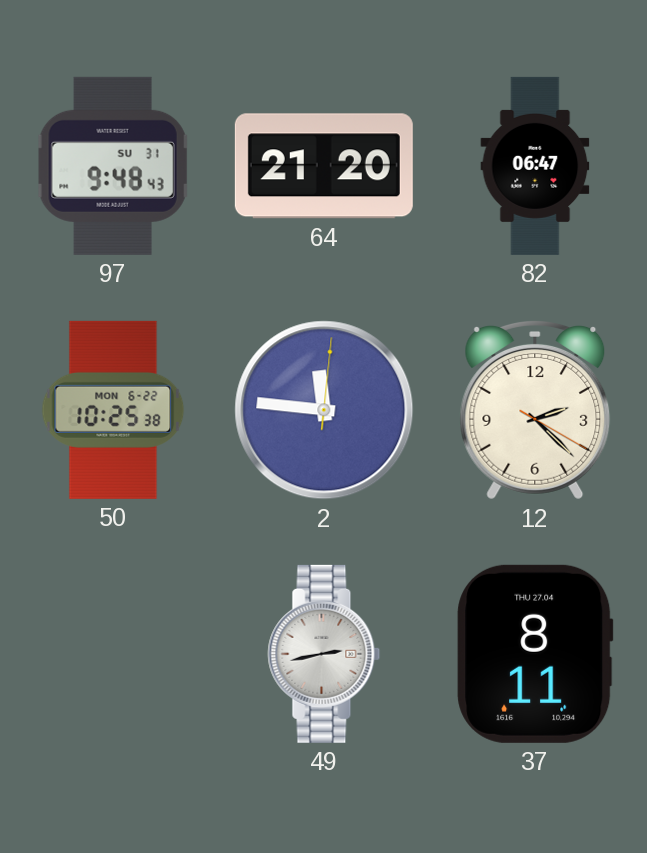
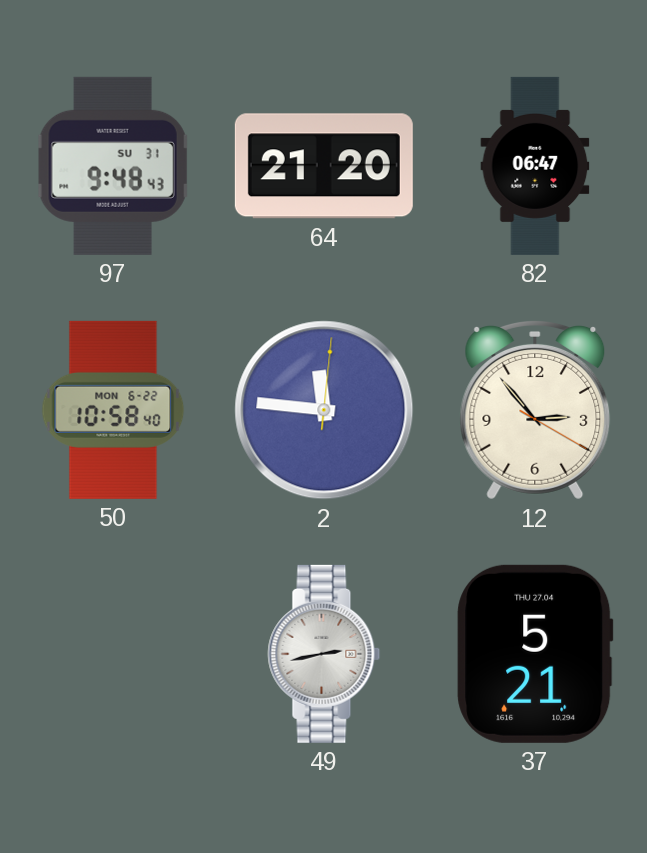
50: 10:25 -> 10:58 (113, 410)
12: 2:22 -> 2:53 (535, 410)
37: 8:11 -> 5:21 (535, 654)
